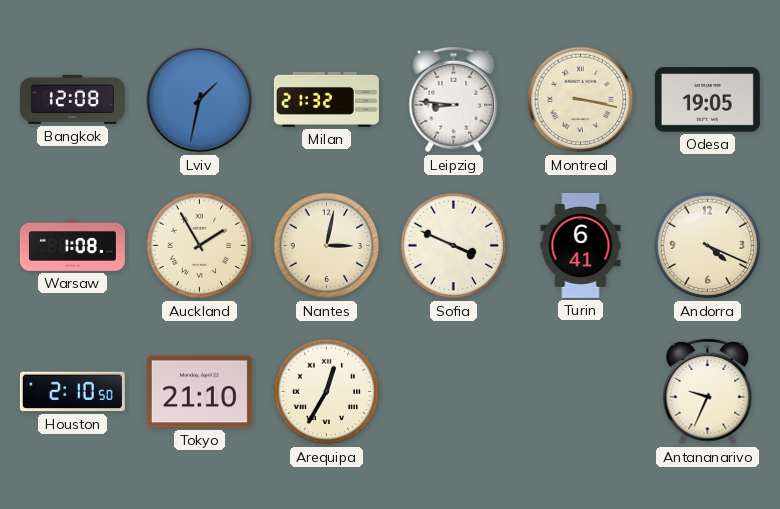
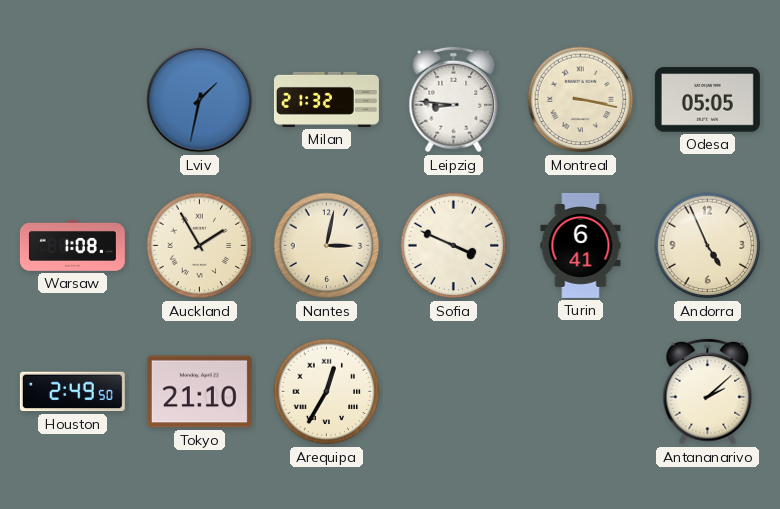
Bangkok: 12:08 -> none (72, 99)
Odesa: 19:05 -> 05:05 (707, 100)
Andorra: 4:19 -> 4:56 (708, 246)
Houston: 2:10 -> 2:49 (72, 392)
Antananarivo: 9:34 -> 2:08 (708, 392)
